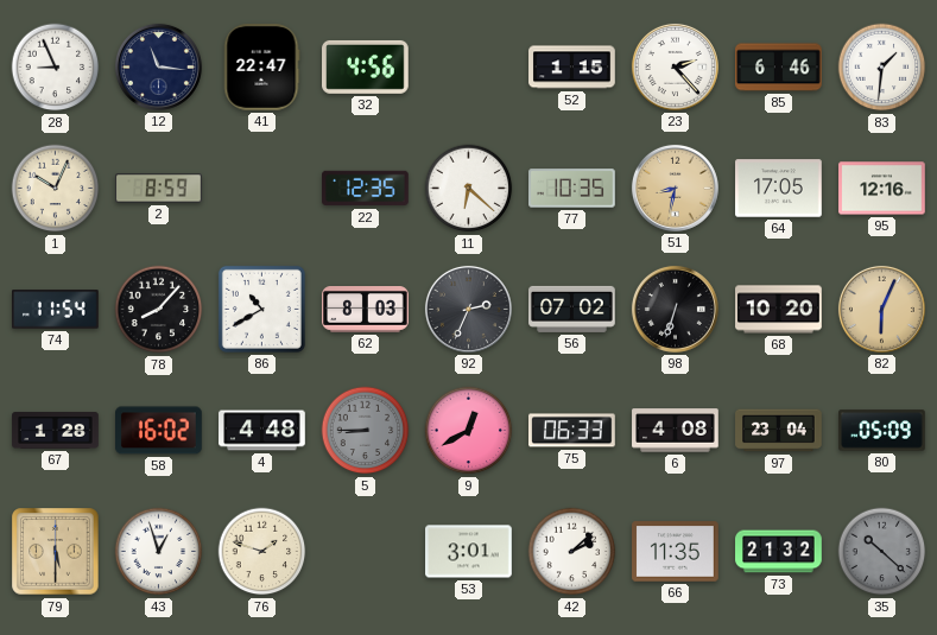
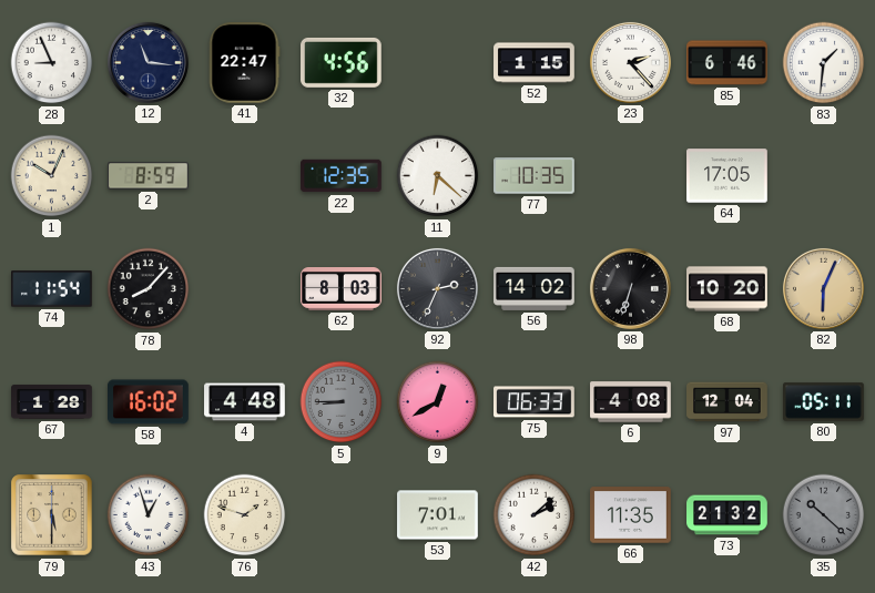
51: 8:32 -> none (675, 188)
95: 12:16 -> none (882, 189)
86: 10:40 -> none (261, 309)
56: 07:02 -> 14:02 (535, 288)
97: 23:04 -> 12:04 (728, 402)
80: 05:09 -> 05:11 (824, 402)
53: 3:01 -> 7:01 (438, 515)
